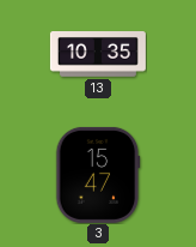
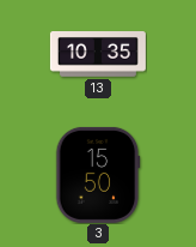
3: 15:47 -> 15:50 (98, 175)
